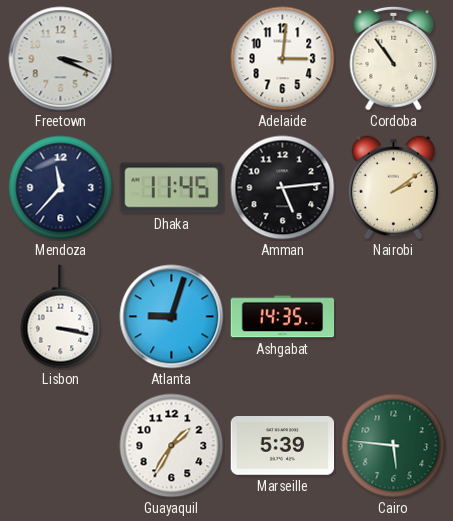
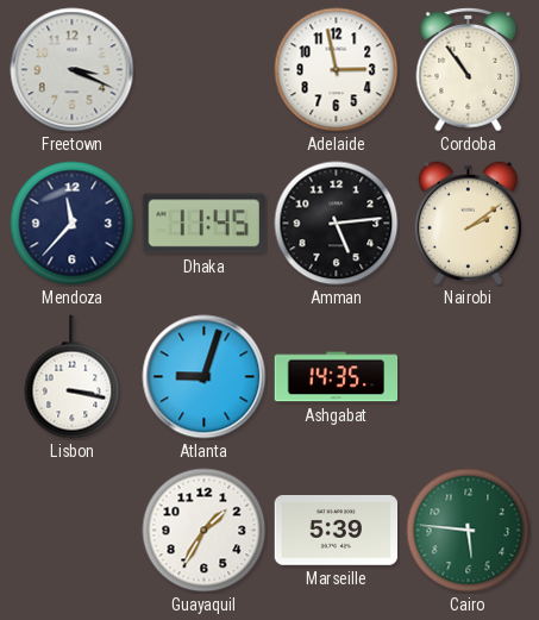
Adelaide: 3:01 -> 2:58 (337, 70)
